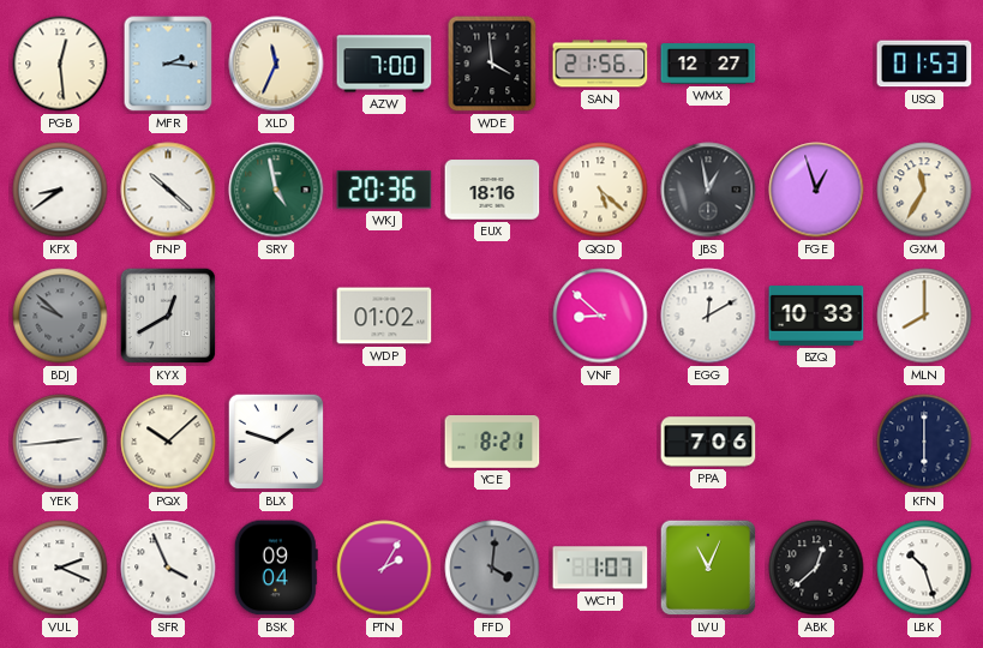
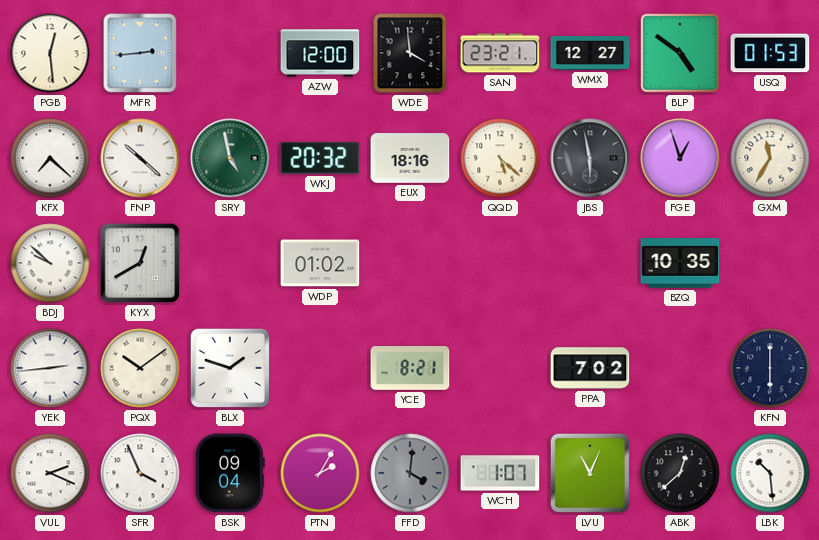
MFR: 2:16 -> 2:44 (140, 53)
XLD: 11:34 -> none (276, 64)
AZW: 7:00 -> 12:00 (320, 53)
SAN: 21:56 -> 23:21 (500, 53)
BLP: none -> 4:51 (680, 53)
KFX: 8:39 -> 7:22 (50, 158)
WKJ: 20:36 -> 20:32 (320, 158)
JBS: 12:58 -> 5:58 (590, 158)
BDJ dial: grey -> white (50, 263)
VNF: 8:52 -> none (600, 316)
EGG: 12:10 -> none (708, 316)
BZQ: 10:33 -> 10:35 (680, 264)
MLN: 8:00 -> none (924, 316)
PQX: 10:08 -> 10:09 (140, 368)
PPA: 7:06 -> 7:02 (590, 368)
LBK: 10:27 -> 10:29 (770, 473)
